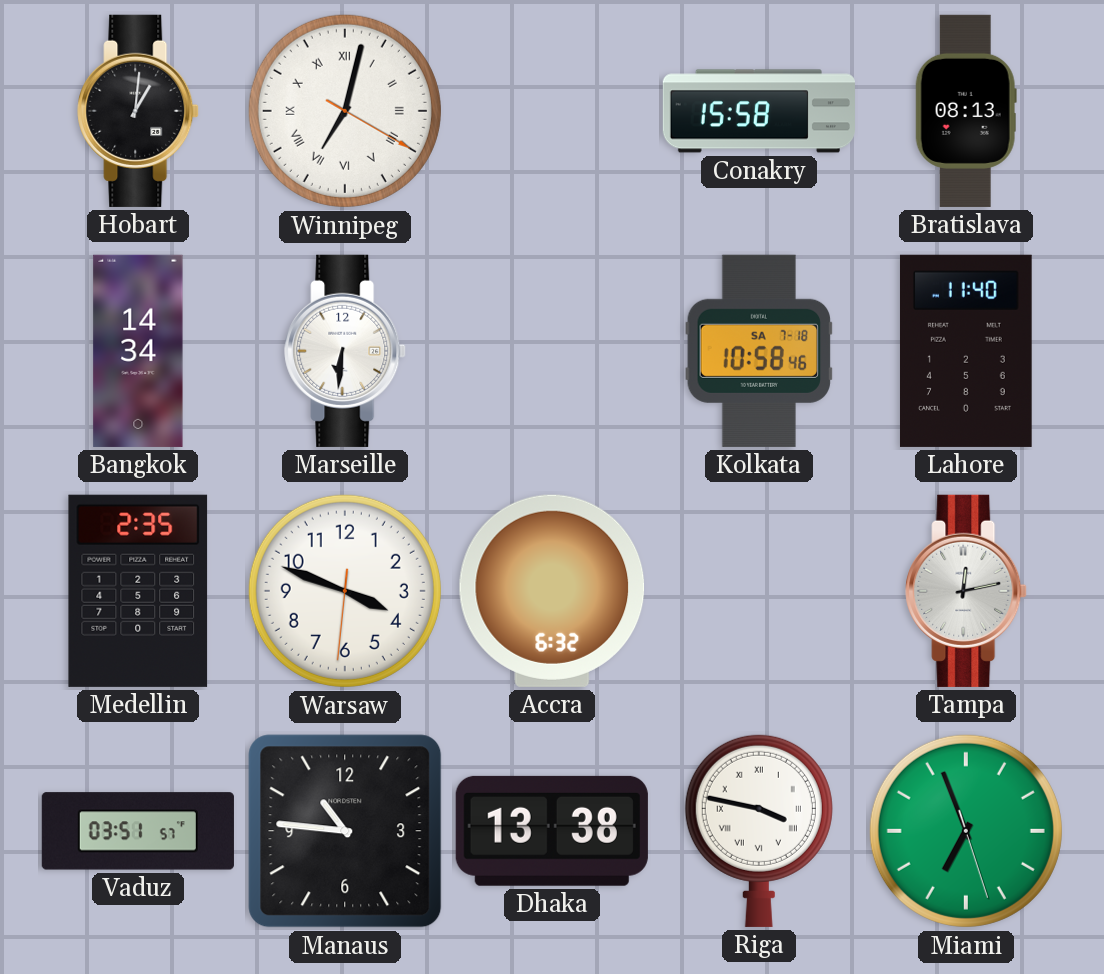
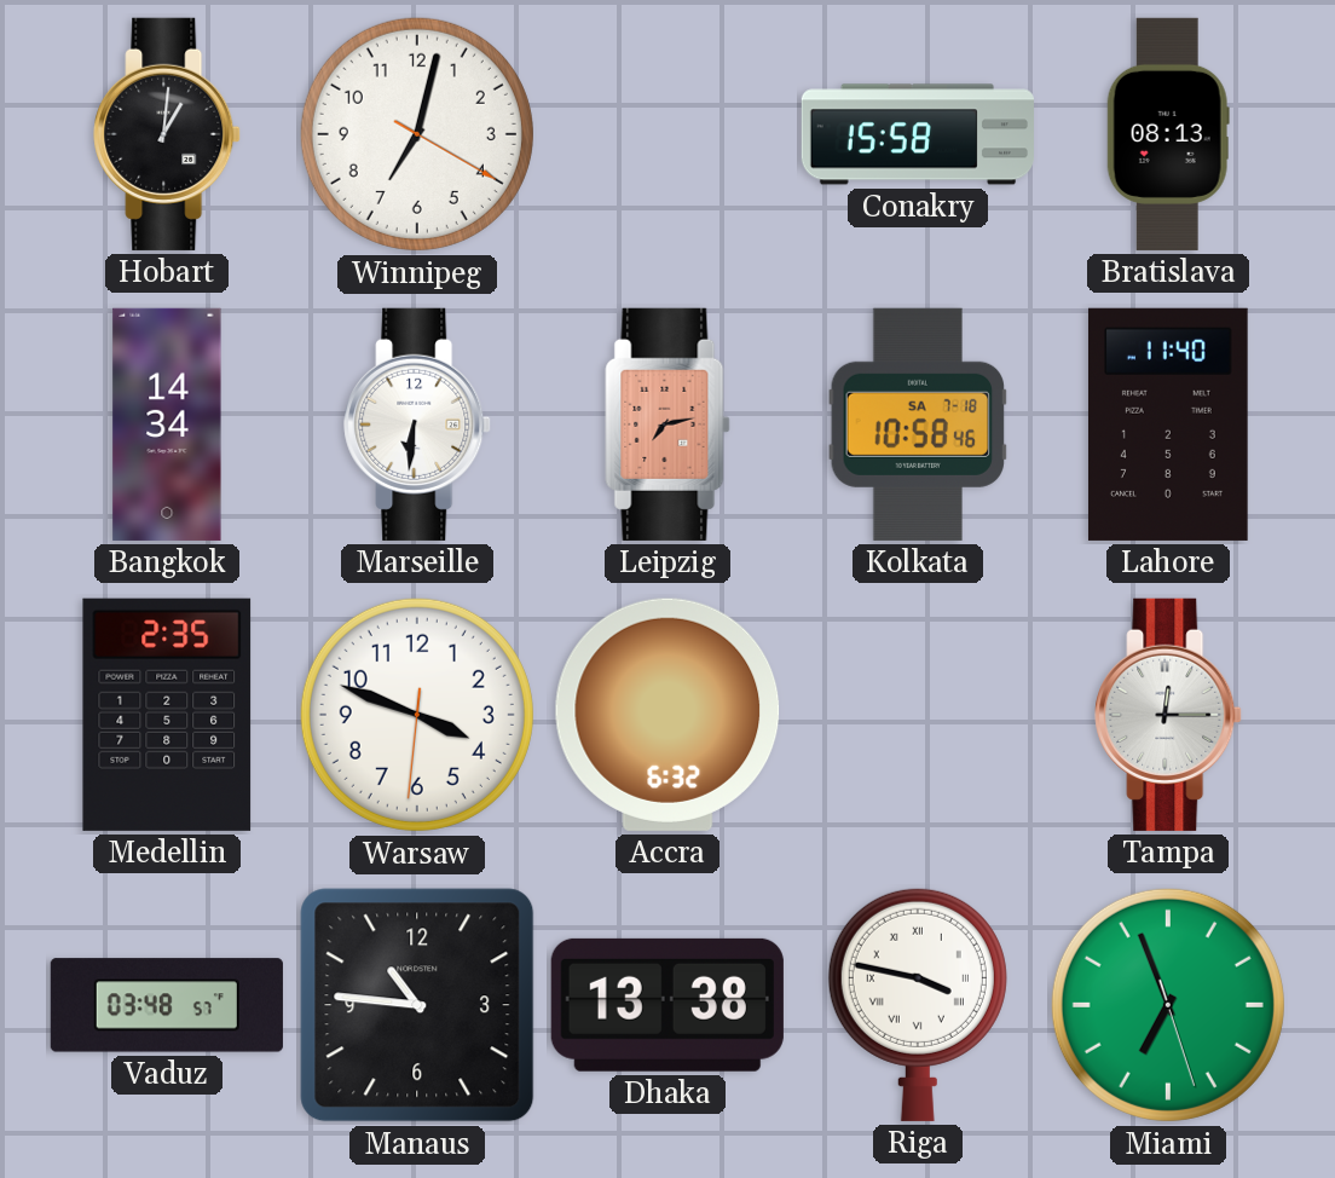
Winnipeg numerals: Roman -> Arabic (417, 134)
Leipzig: none -> 7:13 (667, 425)
Tampa: 12:13 -> 12:15 (1168, 715)
Vaduz: 03:51 -> 03:48 (167, 1005)
